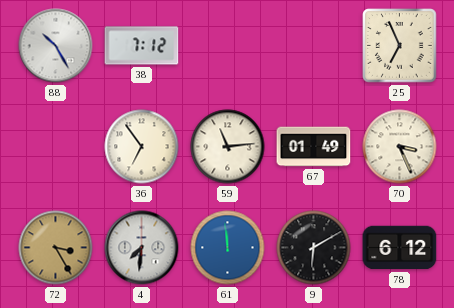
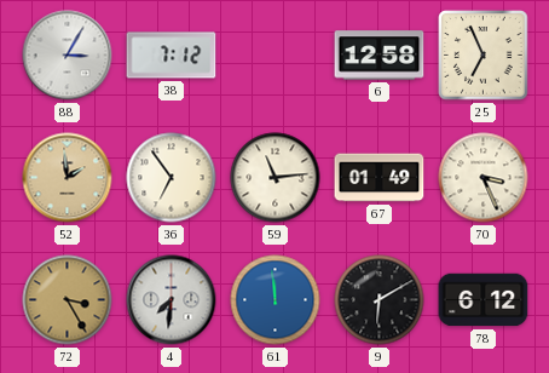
88: 10:25 -> 3:05 (68, 56)
6: none -> 12:58 (380, 56)
52: none -> 1:59 (68, 178)
